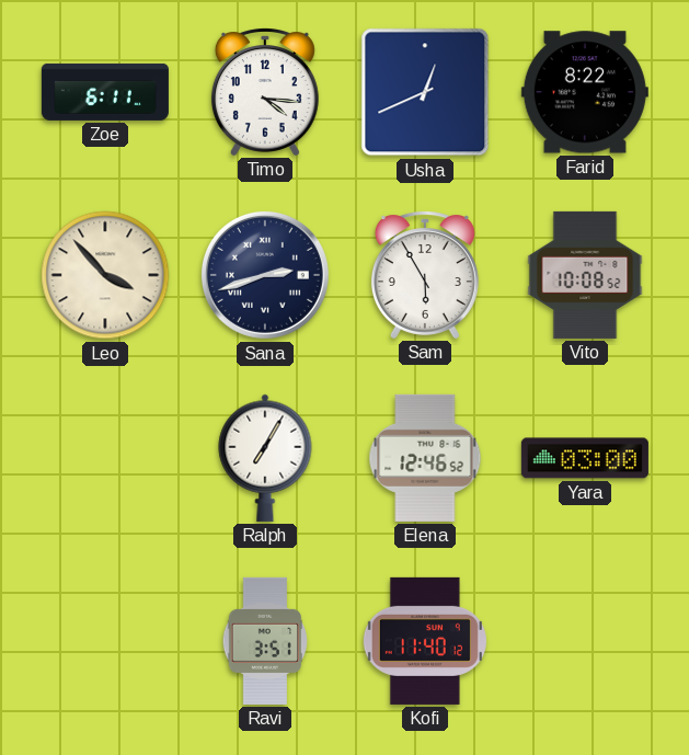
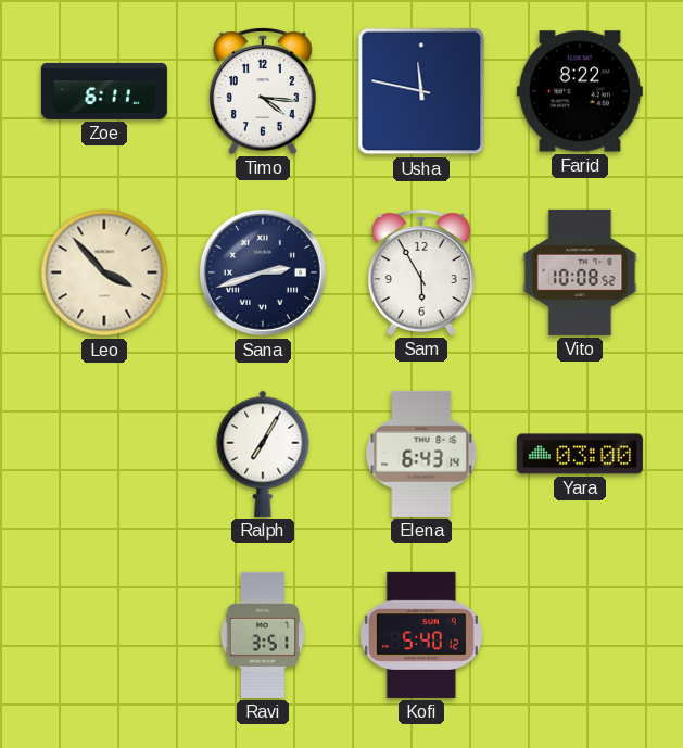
Usha: 12:41 -> 11:47 (421, 91)
Elena: 12:46 -> 6:43 (421, 454)
Kofi: 11:40 -> 5:40 (421, 635)
